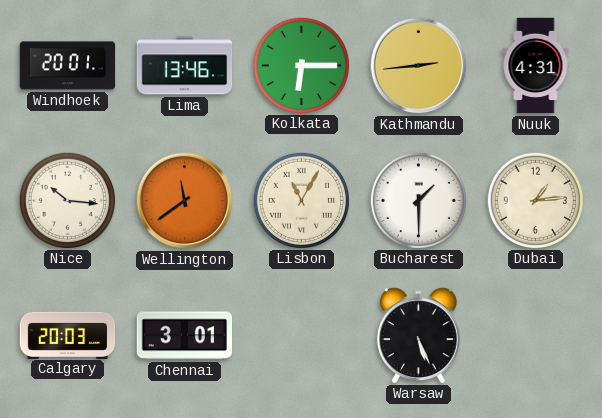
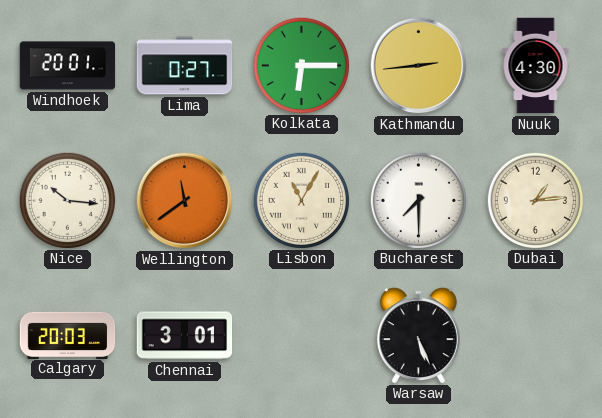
Lima: 13:46 -> 0:27 (185, 66)
Nuuk: 4:31 -> 4:30 (536, 66)
Bucharest: 1:30 -> 7:30 (418, 200)
